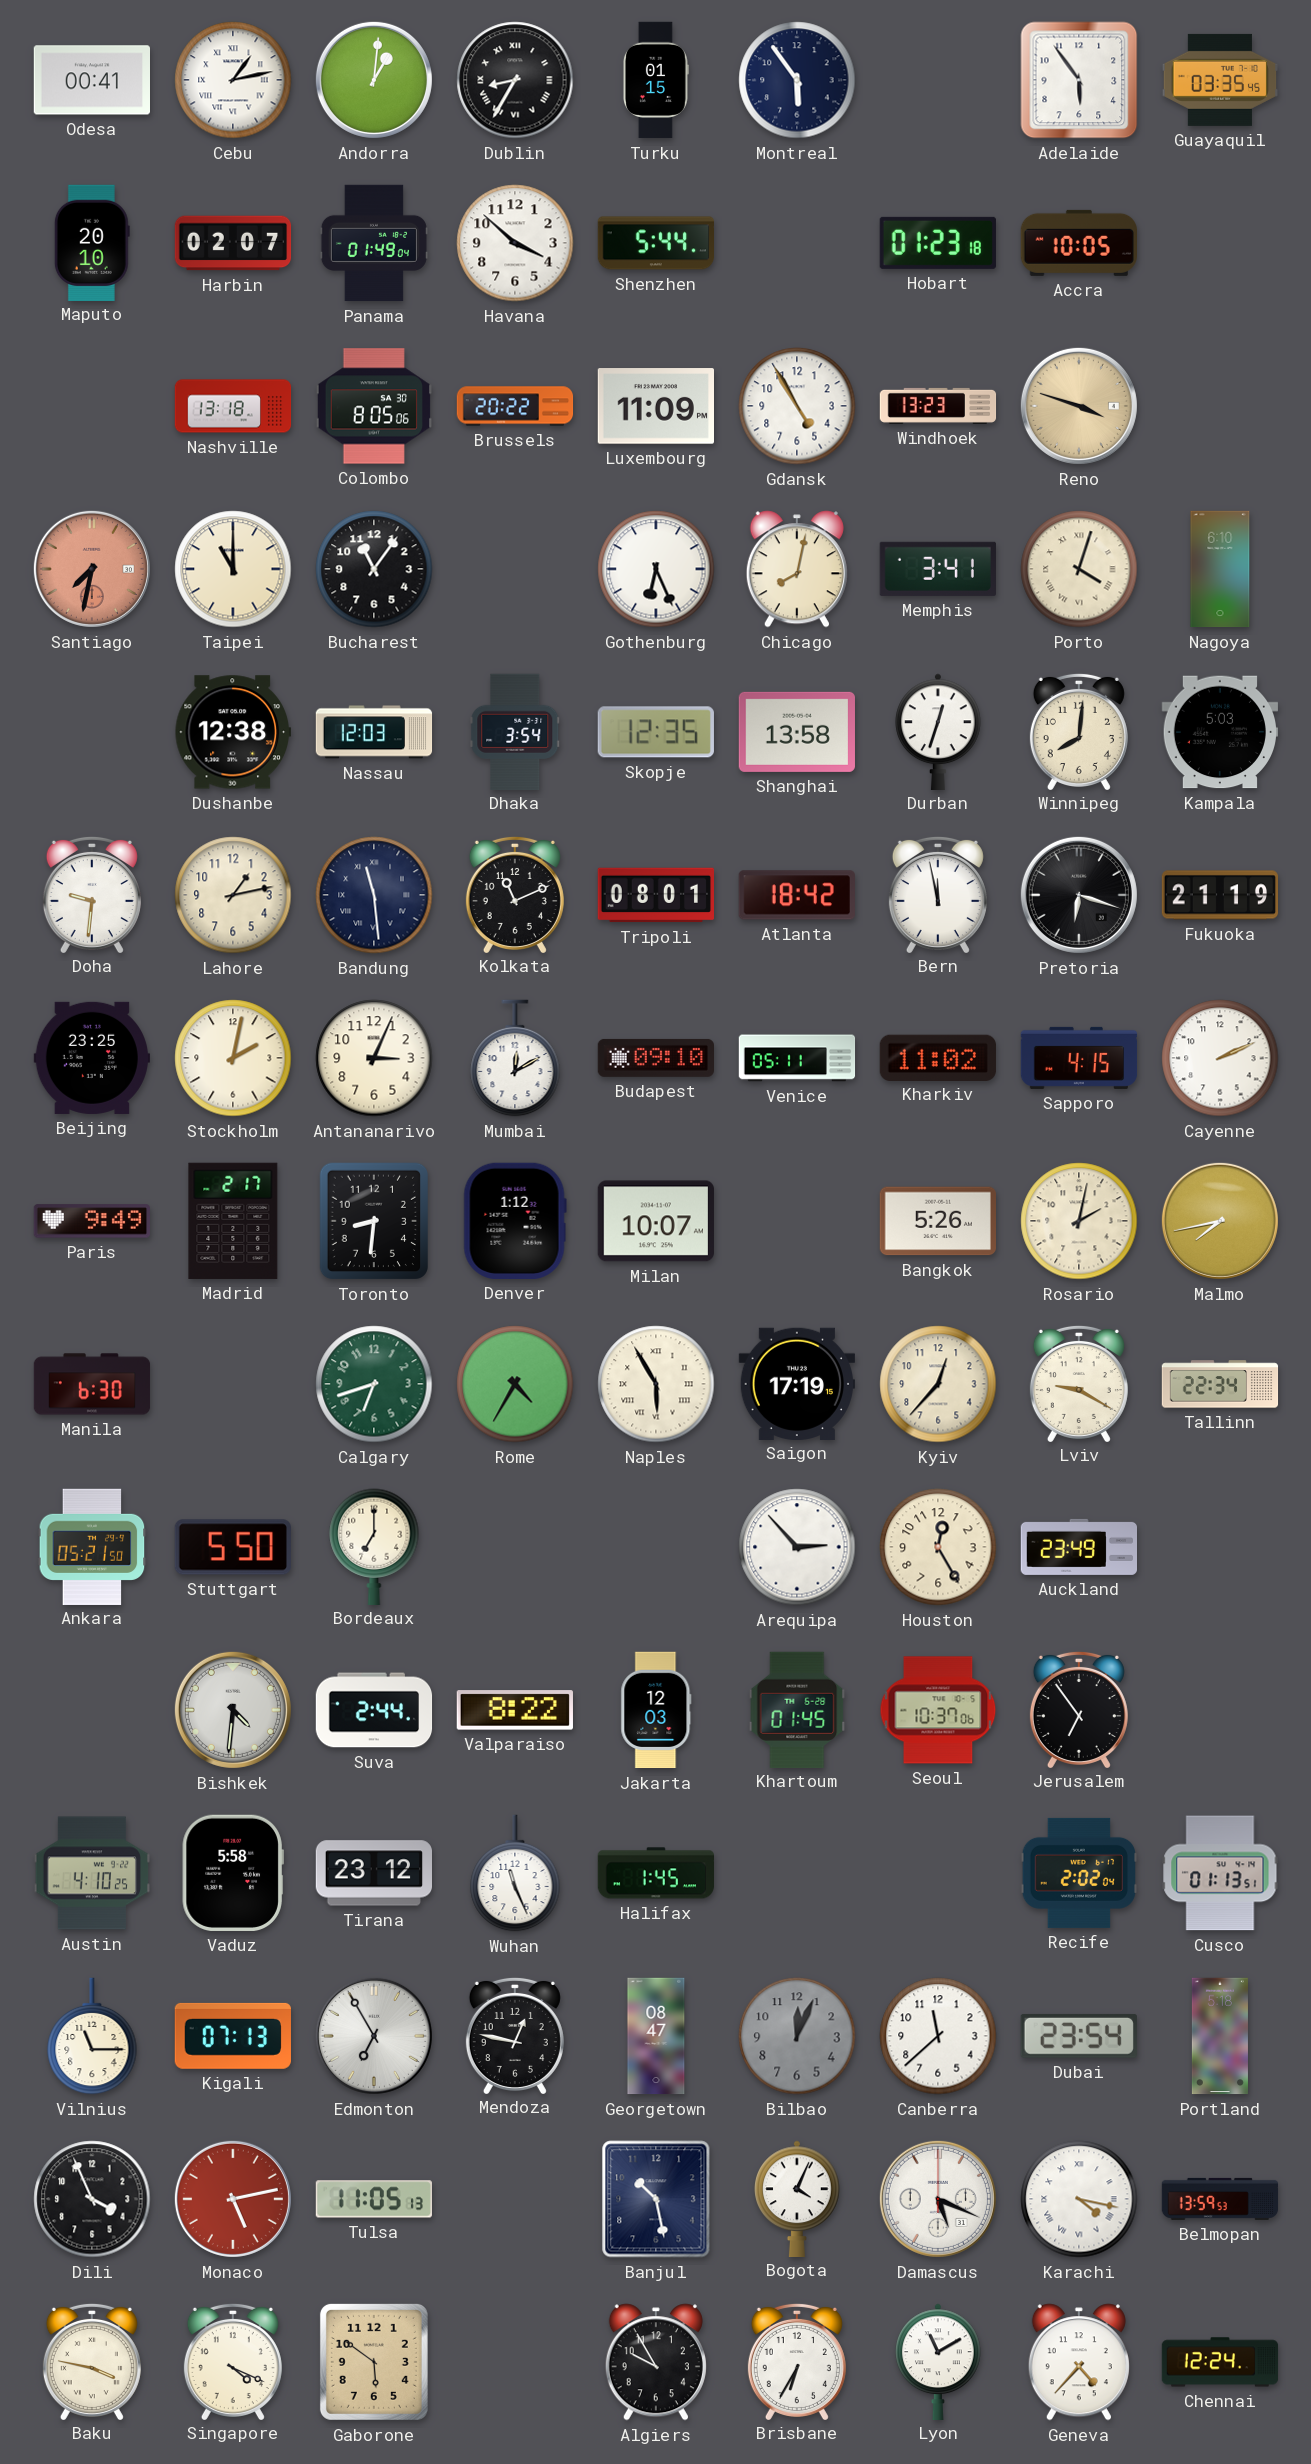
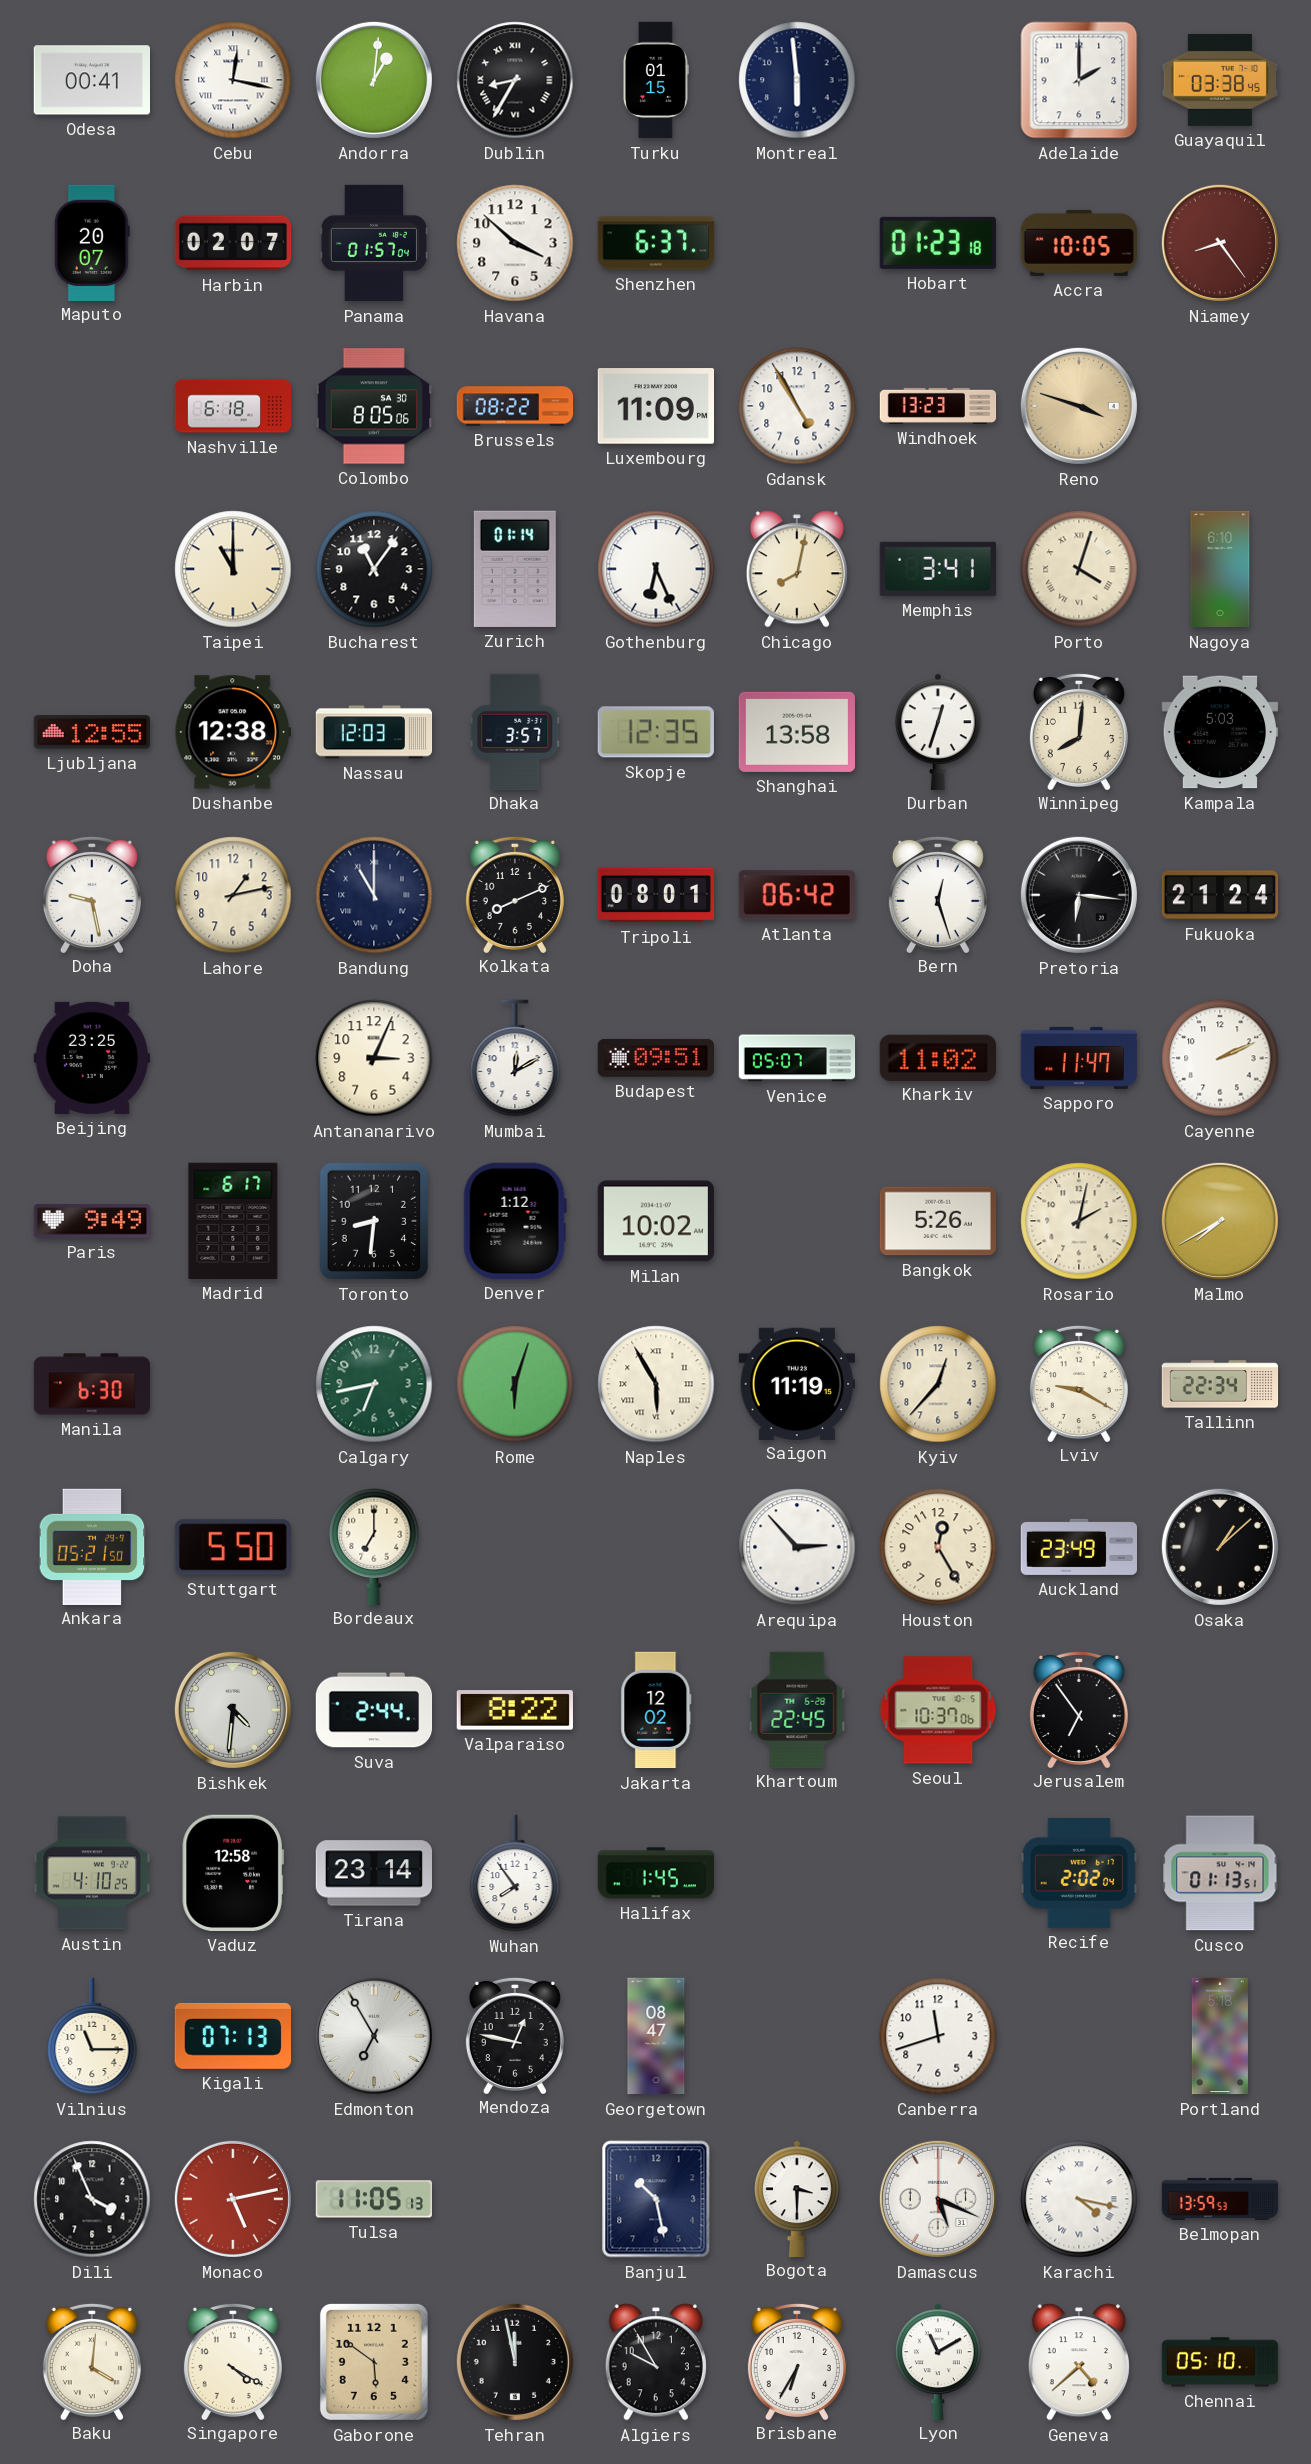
Cebu: 1:13 -> 12:17 (233, 80)
Montreal: 5:54 -> 5:59 (797, 80)
Adelaide: 5:54 -> 2:00 (1079, 80)
Guayaquil: 03:35 -> 03:38 (1219, 80)
Maputo: 20:10 -> 20:07 (92, 242)
Panama: 01:49 -> 01:57 (374, 243)
Shenzhen: 5:44 -> 6:37 (655, 243)
Niamey: none -> 8:24 (1220, 243)
Nashville: 13:18 -> 6:18 (233, 406)
Brussels: 20:22 -> 08:22 (515, 406)
Santiago: 7:32 -> none (92, 569)
Zurich: none -> 01:14 (515, 569)
Ljubljana: none -> 12:55 (91, 732)
Dhaka: 3:54 -> 3:57 (515, 731)
Doha: 9:31 -> 9:28 (92, 894)
Bandung: 11:29 -> 11:00 (374, 895)
Kolkata: 11:11 -> 8:11 (515, 894)
Atlanta: 18:42 -> 06:42 (797, 895)
Bern: 11:58 -> 12:27 (938, 894)
Pretoria: 6:18 -> 6:16 (1079, 895)
Fukuoka: 21:19 -> 21:24 (1220, 895)
Stockholm: 2:02 -> none (233, 1058)
Budapest: 09:10 -> 09:51 (655, 1058)
Venice: 05:11 -> 05:07 (797, 1058)
Sapporo: 4:15 -> 11:47 (1079, 1058)
Madrid: 2:17 -> 6:17 (233, 1221)
Milan: 10:07 -> 10:02 (656, 1221)
Malmo: 7:43 -> 7:40 (1220, 1221)
Calgary: 6:42 -> 6:43 (374, 1384)
Rome: 4:35 -> 6:03 (515, 1384)
Saigon: 17:19 -> 11:19 (796, 1383)
Osaka: none -> 1:08 (1220, 1547)
Jakarta: 12:03 -> 12:02 (656, 1710)
Khartoum: 01:45 -> 22:45 (797, 1709)
Vaduz: 5:58 -> 12:58 (233, 1873)
Tirana: 23:12 -> 23:14 (373, 1873)
Wuhan: 11:26 -> 7:54 (515, 1873)
Bilbao: 12:04 -> none (797, 2036)
Canberra: 11:38 -> 11:42 (938, 2036)
Dubai: 23:54 -> none (1079, 2036)
Bogota: 4:04 -> 3:30 (797, 2198)
Baku: 3:47 -> 4:01 (92, 2361)
Singapore: 4:19 -> 4:20 (233, 2361)
Tehran: none -> 11:58 (515, 2362)
Geneva: 4:37 -> 4:38 (1079, 2362)
Chennai: 12:24 -> 05:10 (1220, 2362)
